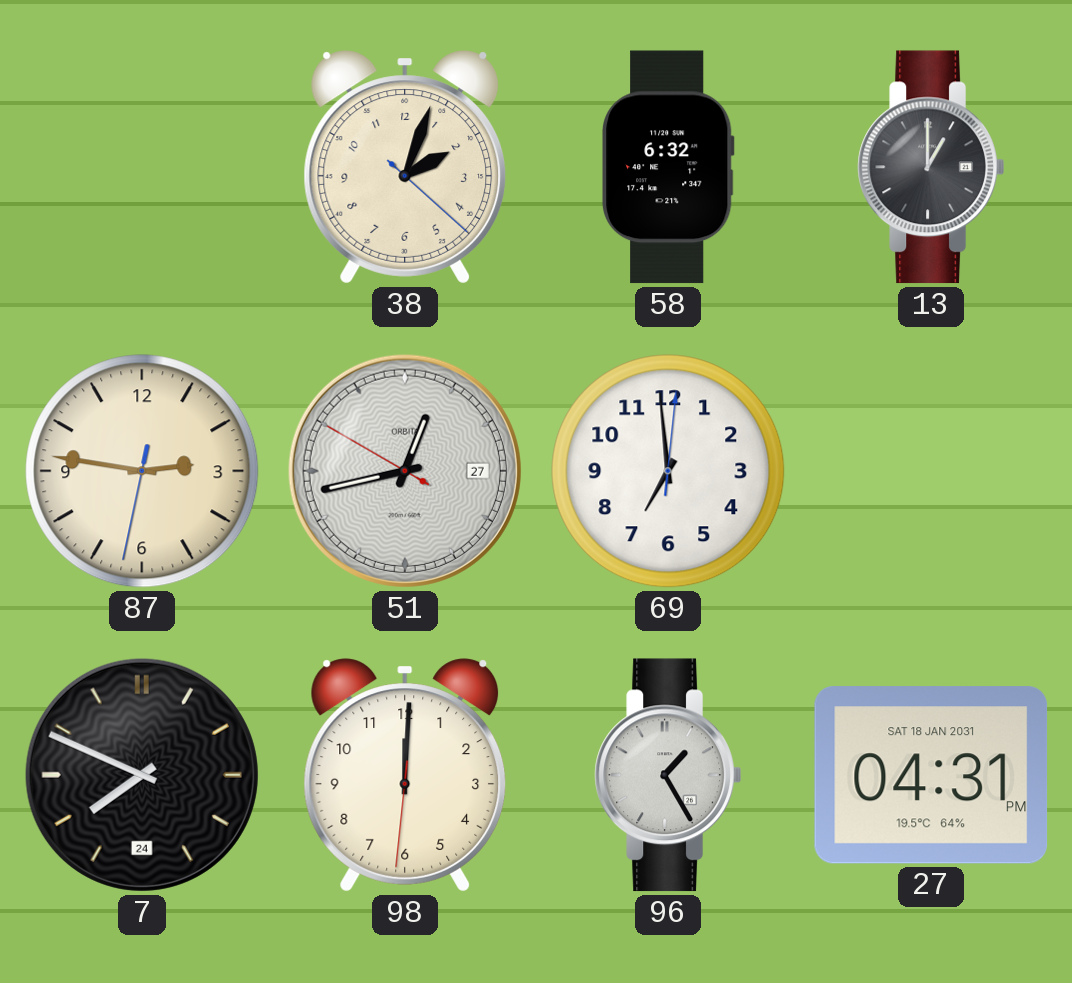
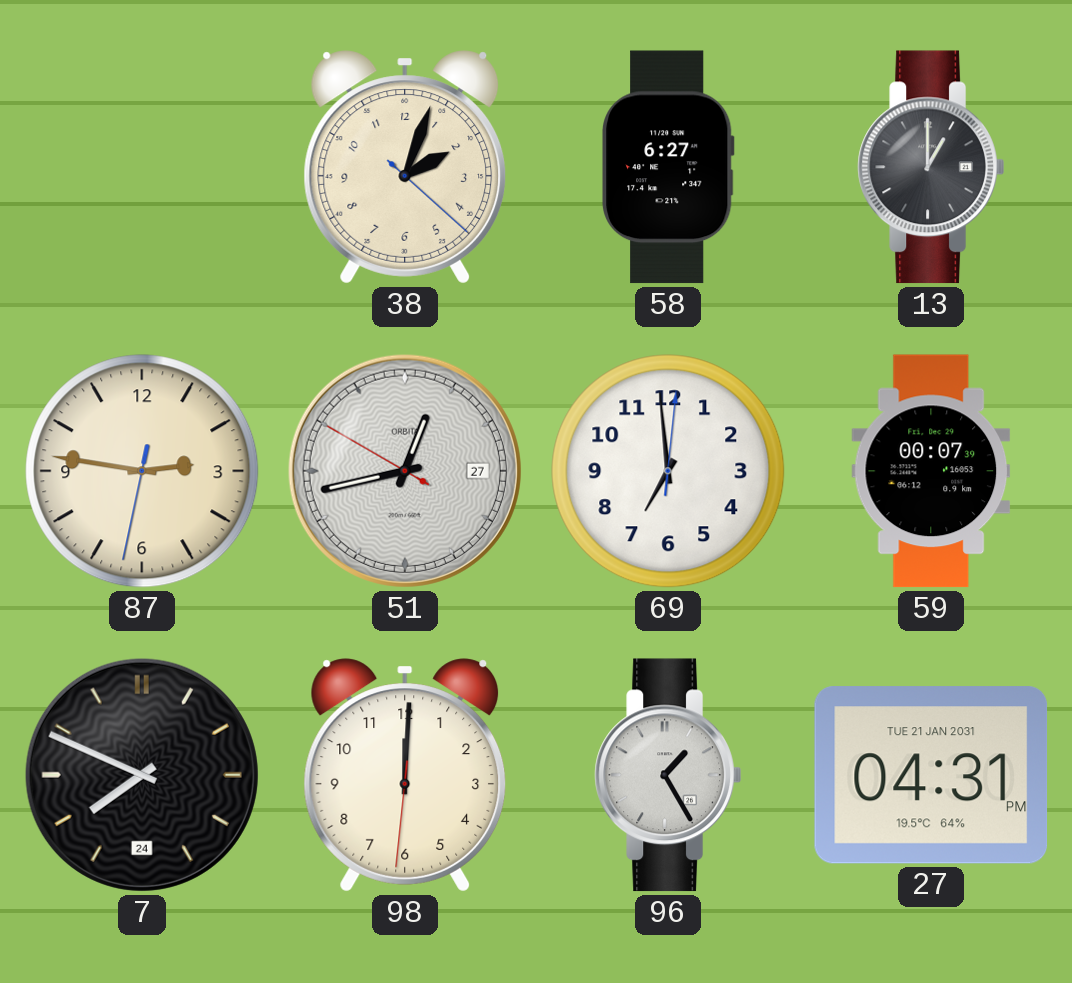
58: 6:32 -> 6:27 (669, 167)
59: none -> 00:07 (931, 471)
27 date: SAT 18 JAN 2031 -> TUE 21 JAN 2031 (931, 775)
